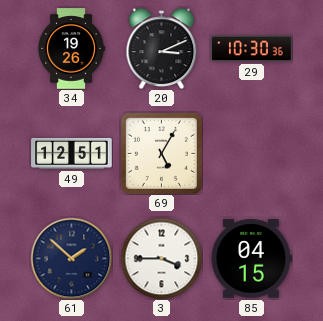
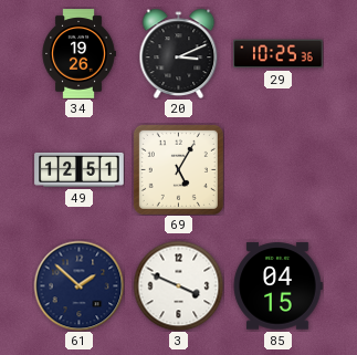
29: 10:30 -> 10:25 (279, 54)
3: 3:45 -> 3:49 (178, 285)
